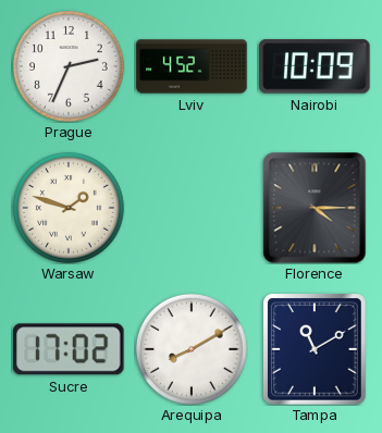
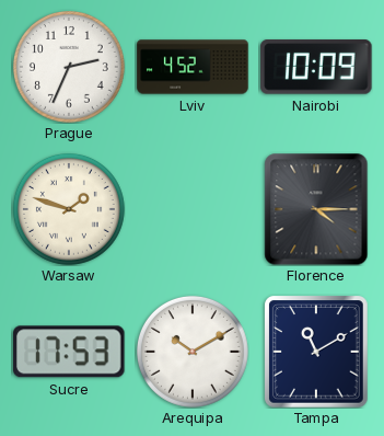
Sucre: 17:02 -> 17:53 (69, 352)
Arequipa: 8:10 -> 10:10 (193, 352)
